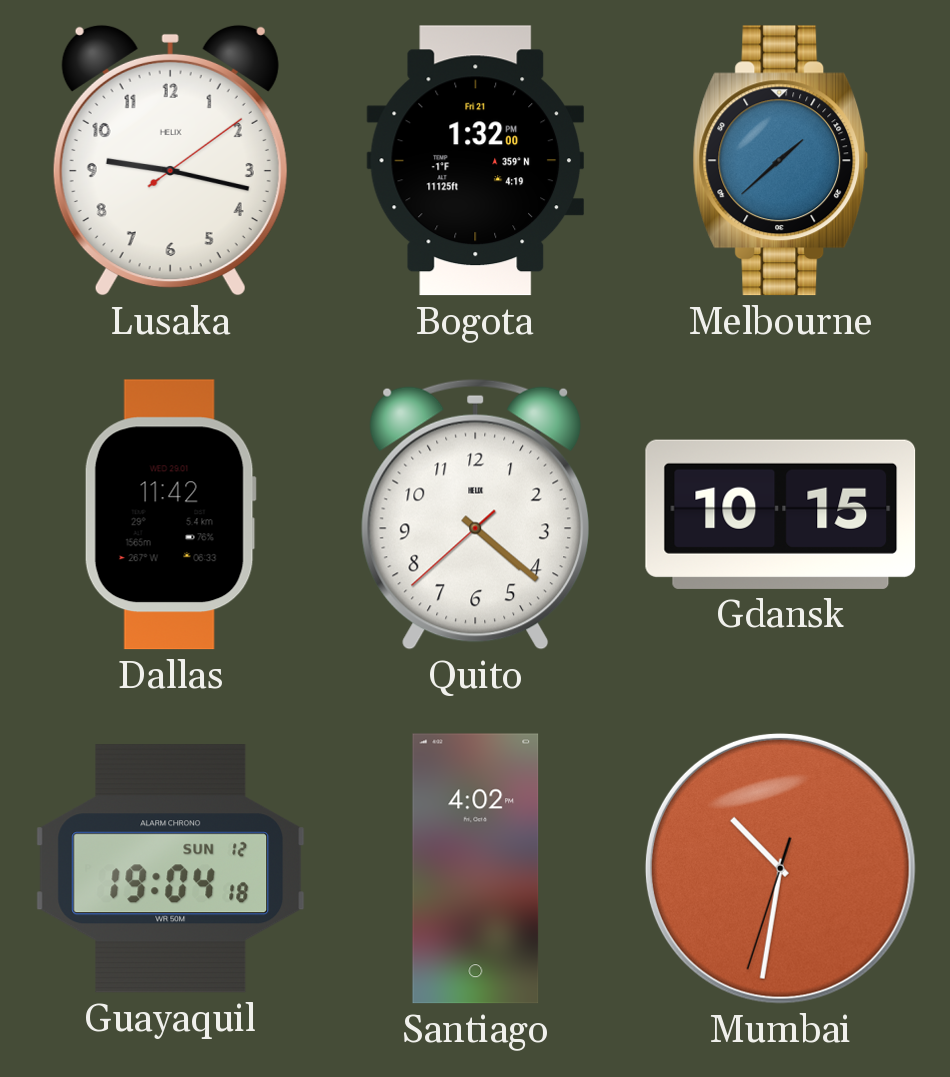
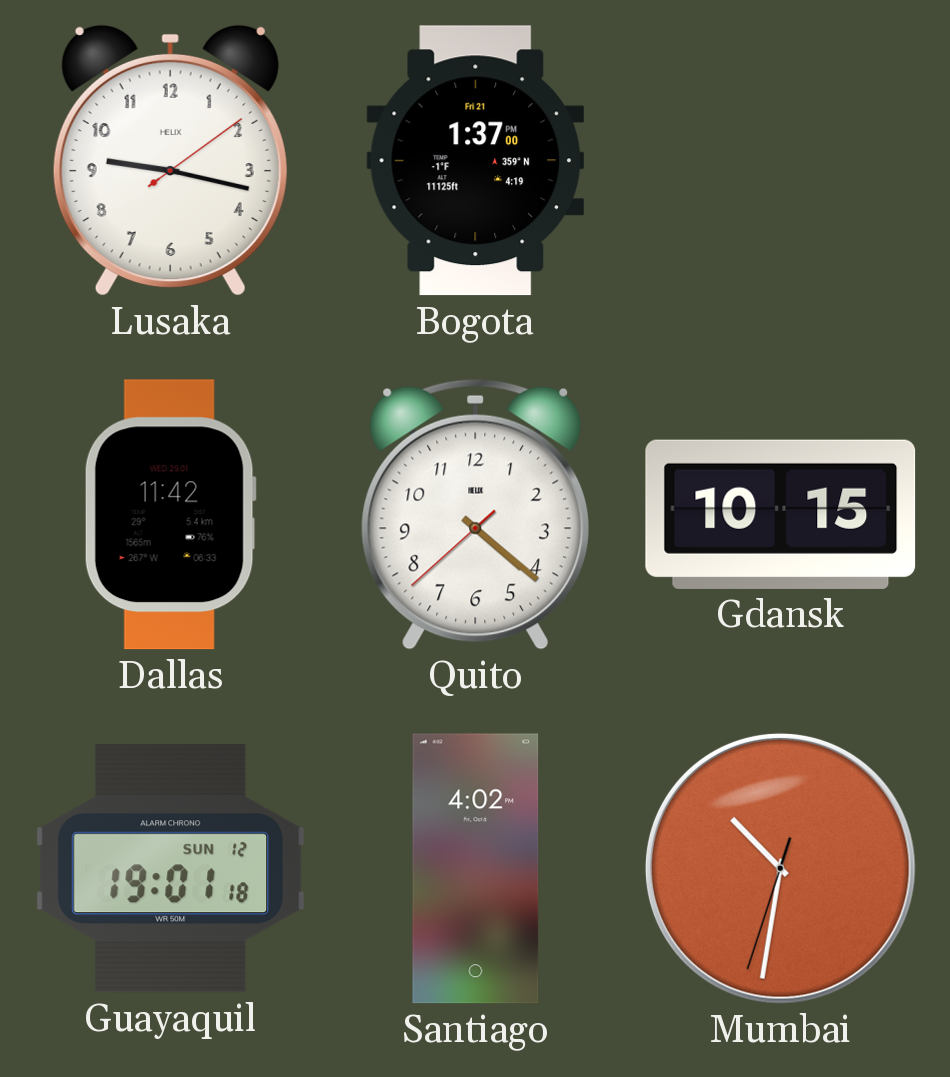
Bogota: 1:32 -> 1:37 (475, 161)
Melbourne: 1:38 -> none (781, 161)
Guayaquil: 19:04 -> 19:01 (171, 869)
